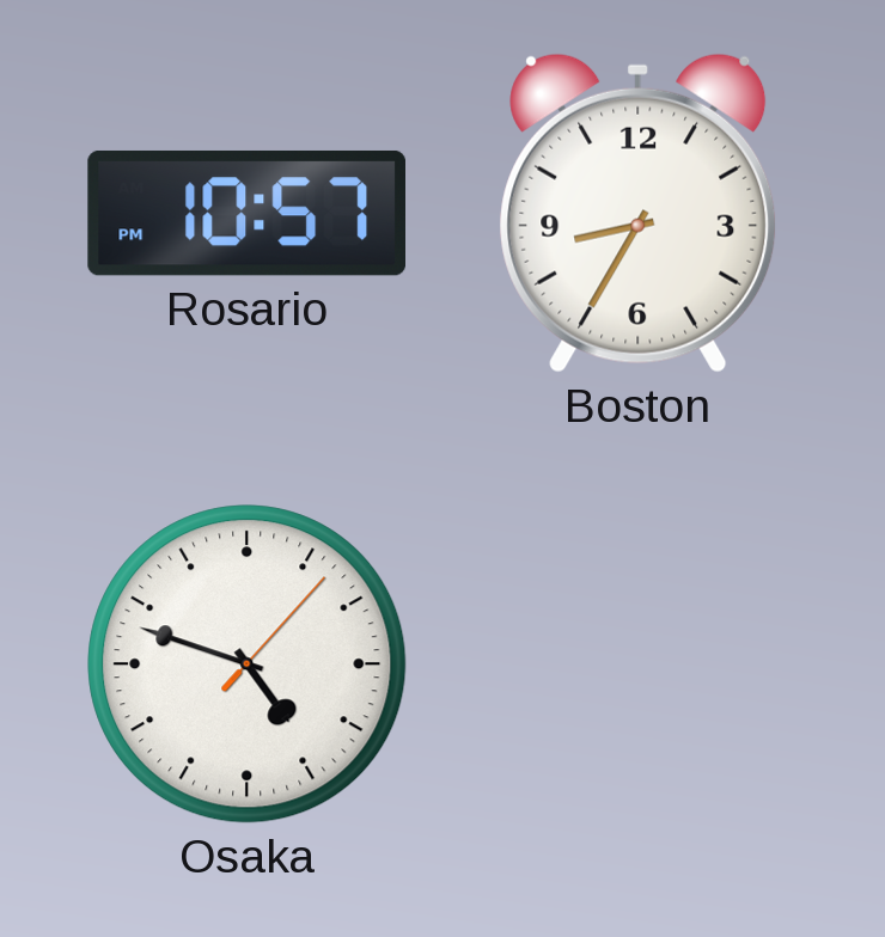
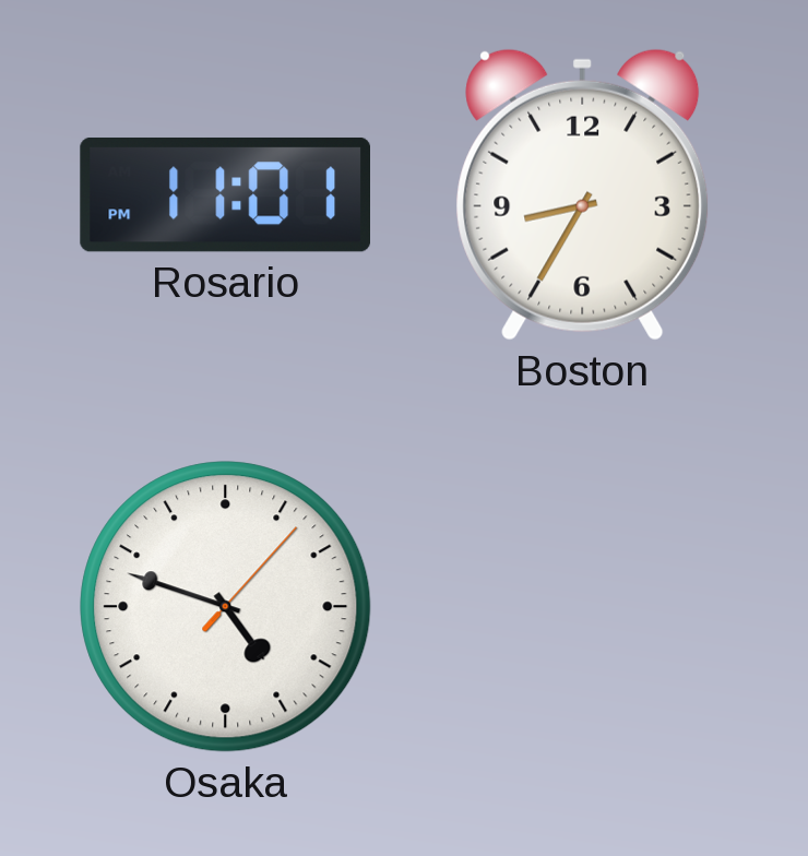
Rosario: 10:57 -> 11:01 (225, 194)
